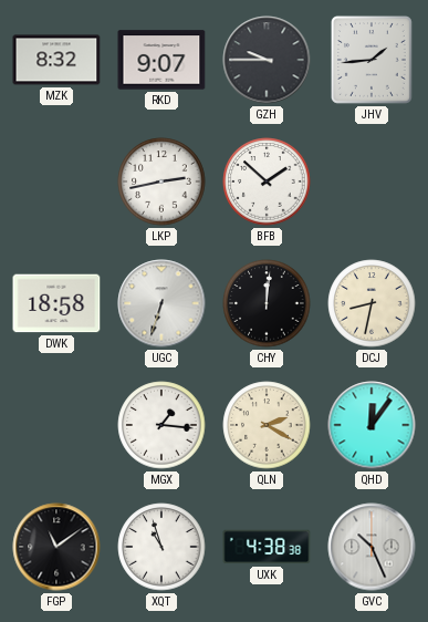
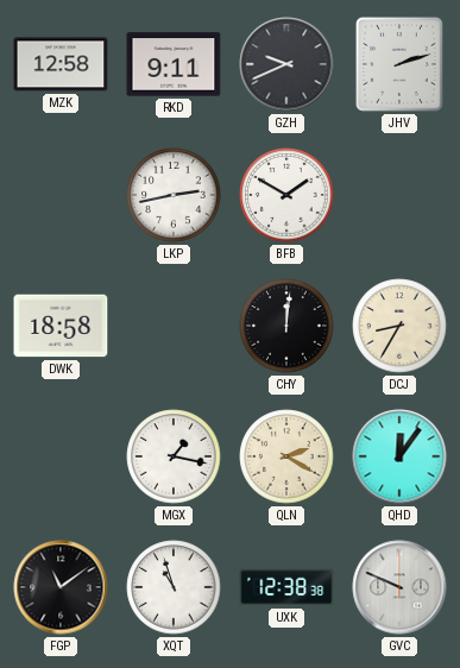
MZK: 8:32 -> 12:58 (61, 64)
RKD: 9:07 -> 9:11 (174, 64)
GZH: 9:45 -> 9:41 (286, 64)
JHV: 1:44 -> 2:12 (399, 64)
BFB: 1:52 -> 1:50 (286, 195)
UGC: 6:33 -> none (161, 303)
DCJ: 8:32 -> 8:35 (399, 326)
MGX: 1:16 -> 1:17 (174, 456)
UXK: 4:38 -> 12:38 (286, 587)
GVC: 10:26 -> 9:49 (399, 587)
